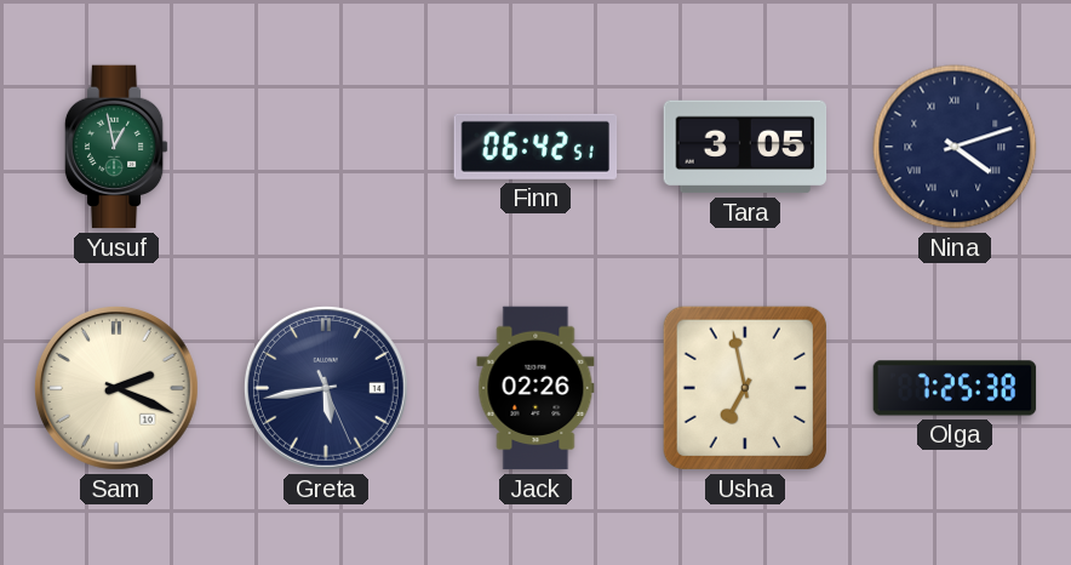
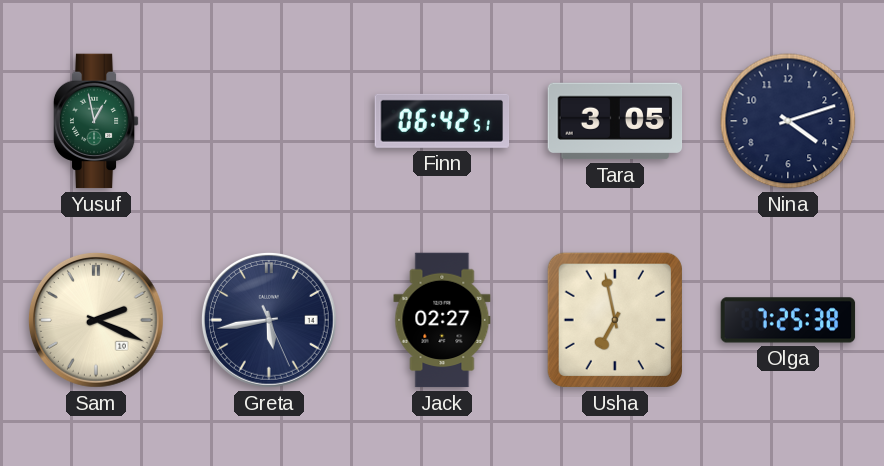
Nina numerals: Roman -> Arabic (788, 121)
Jack: 02:26 -> 02:27 (442, 320)
